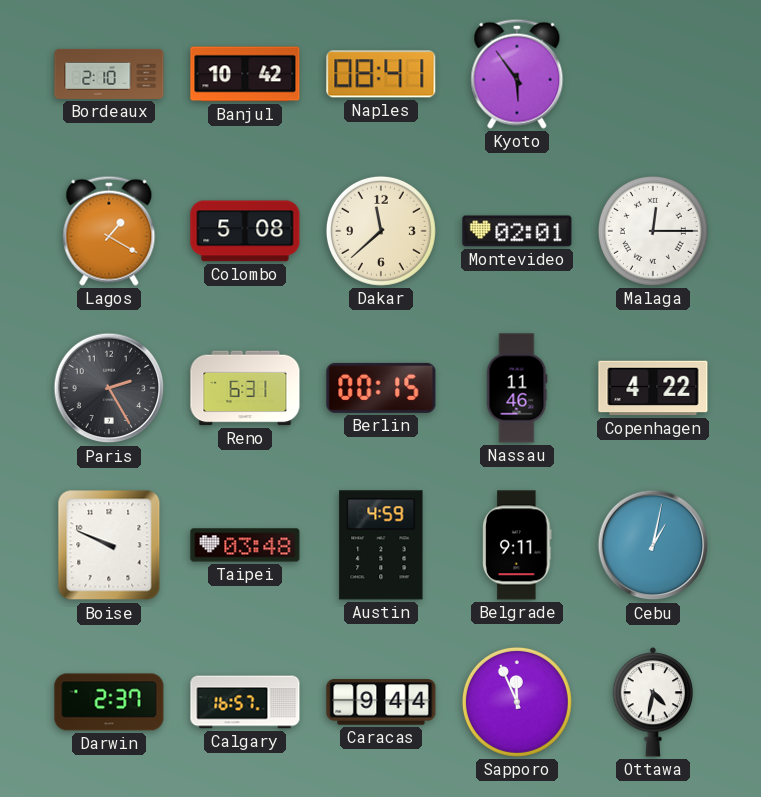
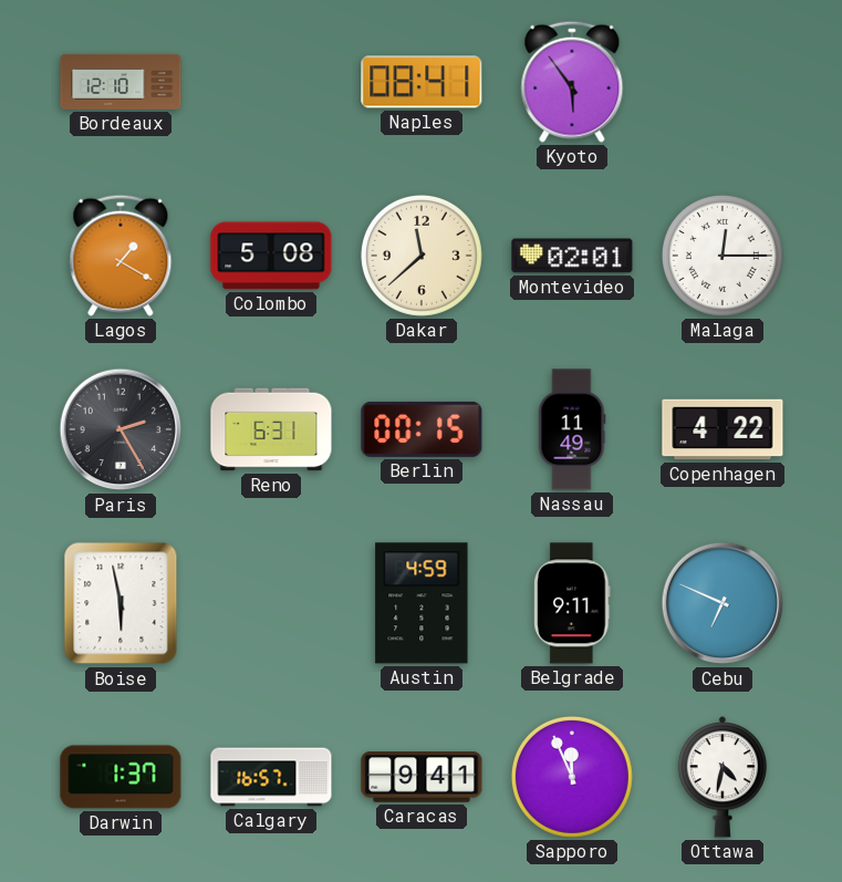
Bordeaux: 2:10 -> 12:10 (121, 82)
Banjul: 10:42 -> none (245, 74)
Nassau: 11:46 -> 11:49 (572, 429)
Boise: 9:49 -> 5:58 (121, 603)
Taipei: 03:48 -> none (245, 545)
Cebu: 1:02 -> 6:49 (723, 603)
Darwin: 2:37 -> 1:37 (121, 777)
Caracas: 9:44 -> 9:41 (422, 777)
